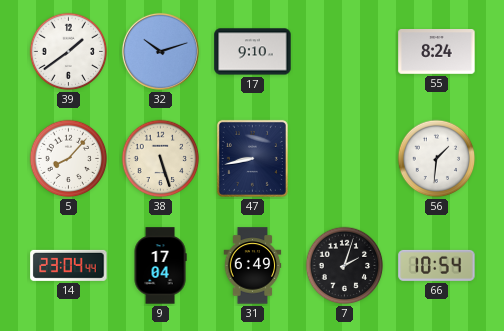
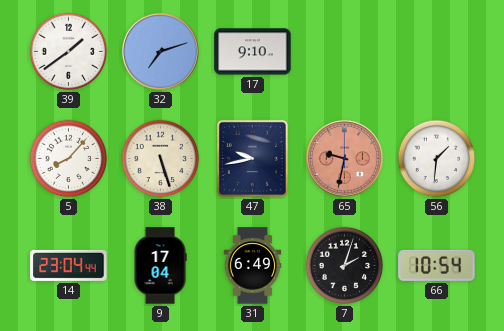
32: 10:12 -> 7:12 (160, 51)
55: 8:24 -> none (437, 52)
47: 8:43 -> 9:43 (252, 158)
65: none -> 9:32 (344, 158)
